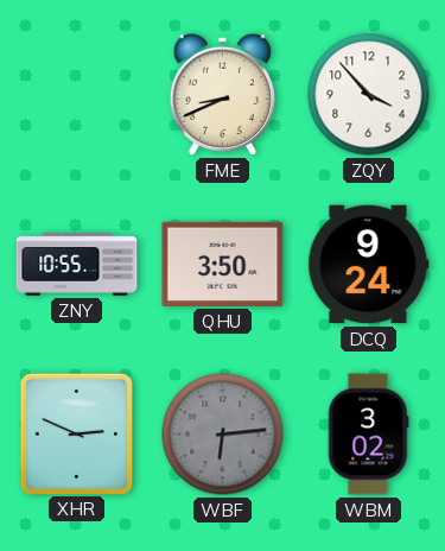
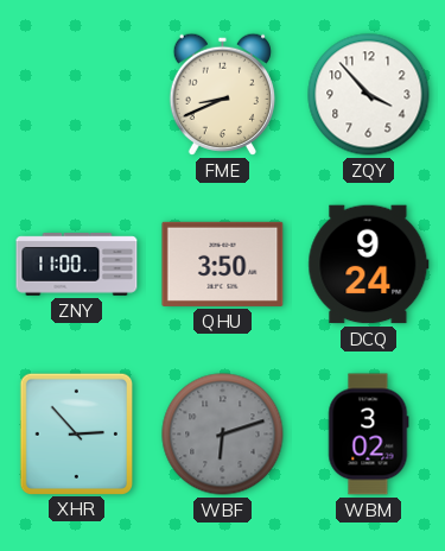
ZNY: 10:55 -> 11:00 (77, 265)
XHR: 2:49 -> 2:53 (76, 433)
WBF: 6:14 -> 6:12 (223, 435)
